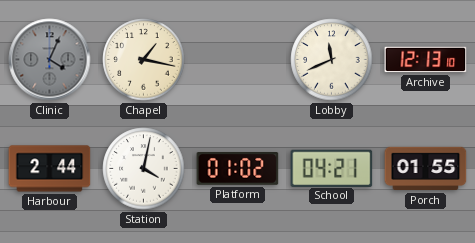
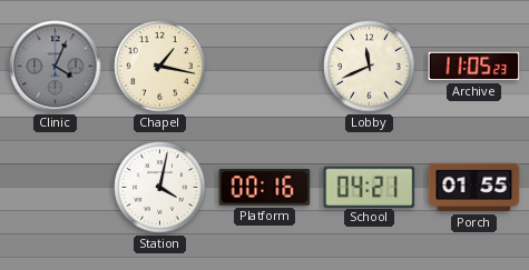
Archive: 12:13 -> 11:05 (474, 67)
Harbour: 2:44 -> none (50, 169)
Platform: 01:02 -> 00:16 (265, 188)
